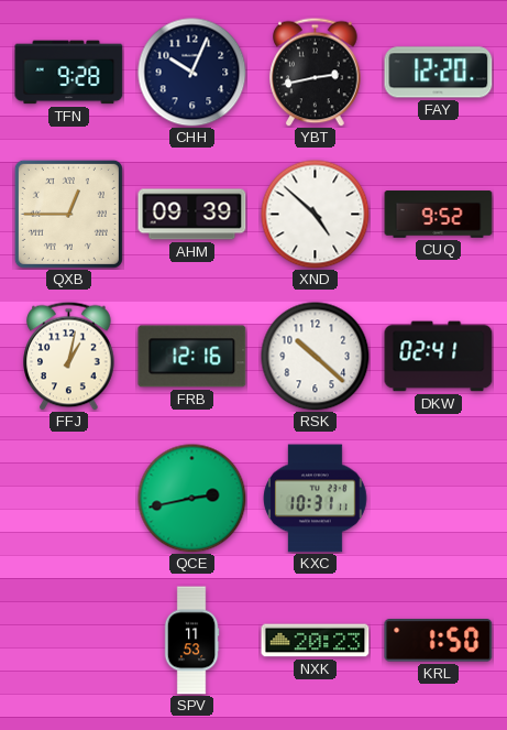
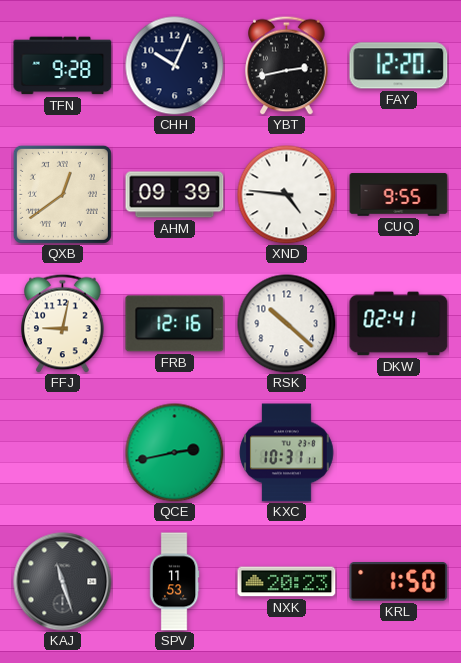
QXB: 12:45 -> 12:39 (62, 194)
XND: 4:52 -> 4:46 (287, 195)
CUQ: 9:52 -> 9:55 (399, 195)
FFJ: 1:02 -> 9:02 (63, 323)
KAJ: none -> 11:27 (63, 582)
